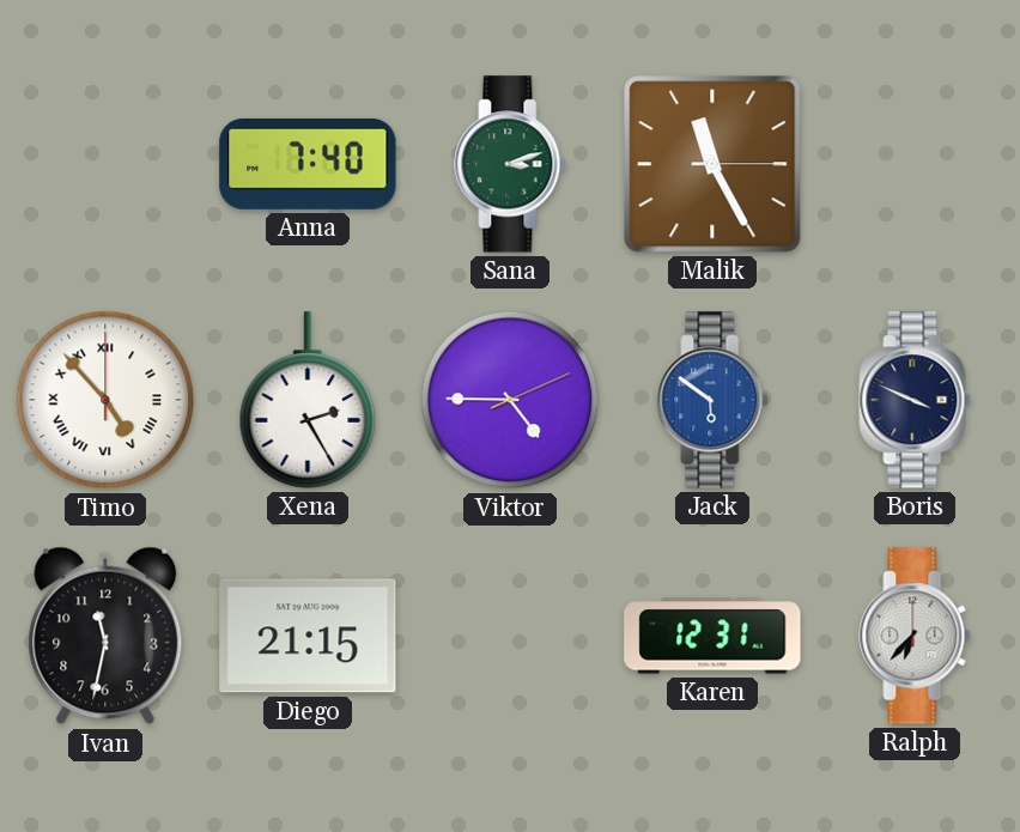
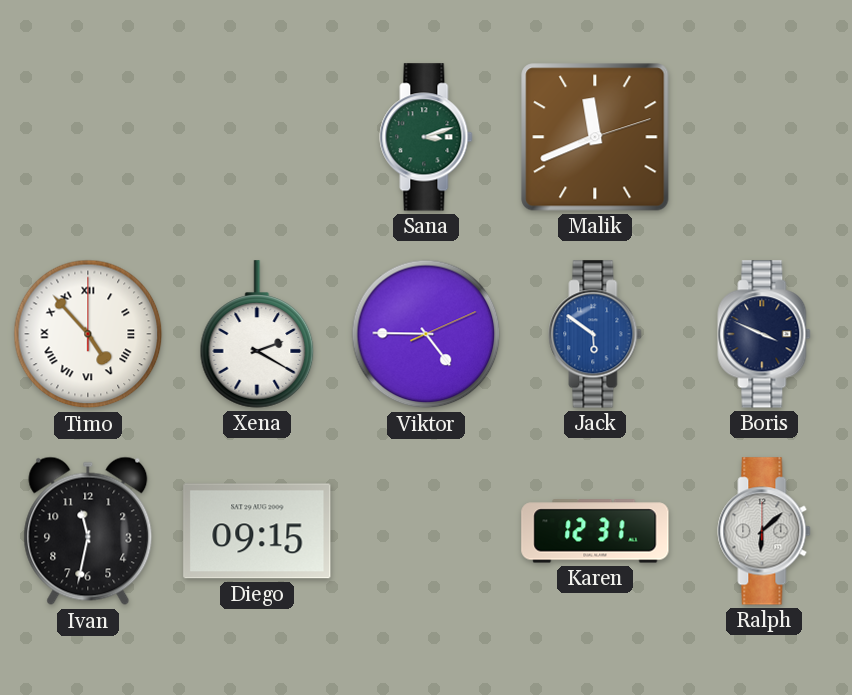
Anna: 7:40 -> none (308, 164)
Malik: 11:25 -> 11:41 (595, 137)
Xena: 2:25 -> 2:20 (257, 334)
Diego: 21:15 -> 09:15 (257, 531)
Ralph: 6:37 -> 6:08 (764, 531)
